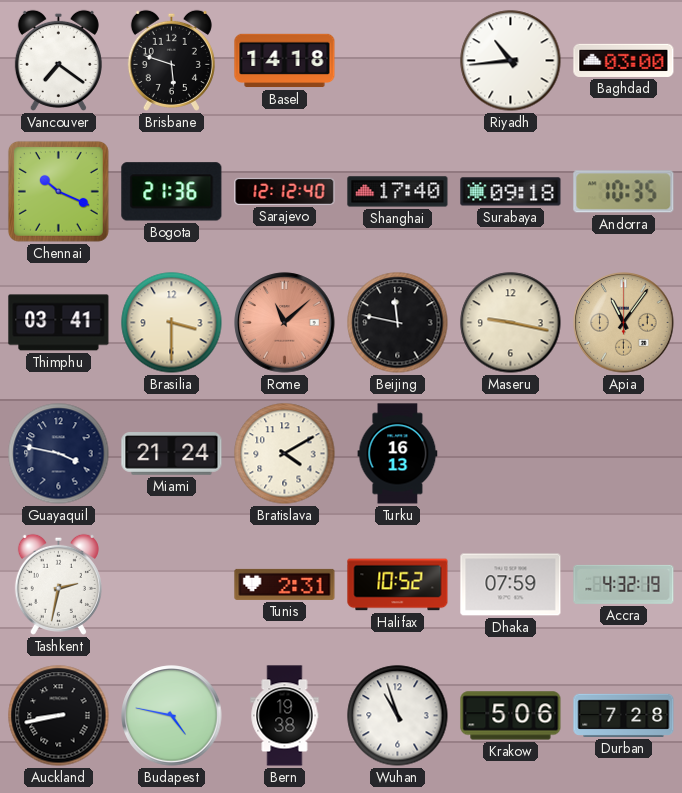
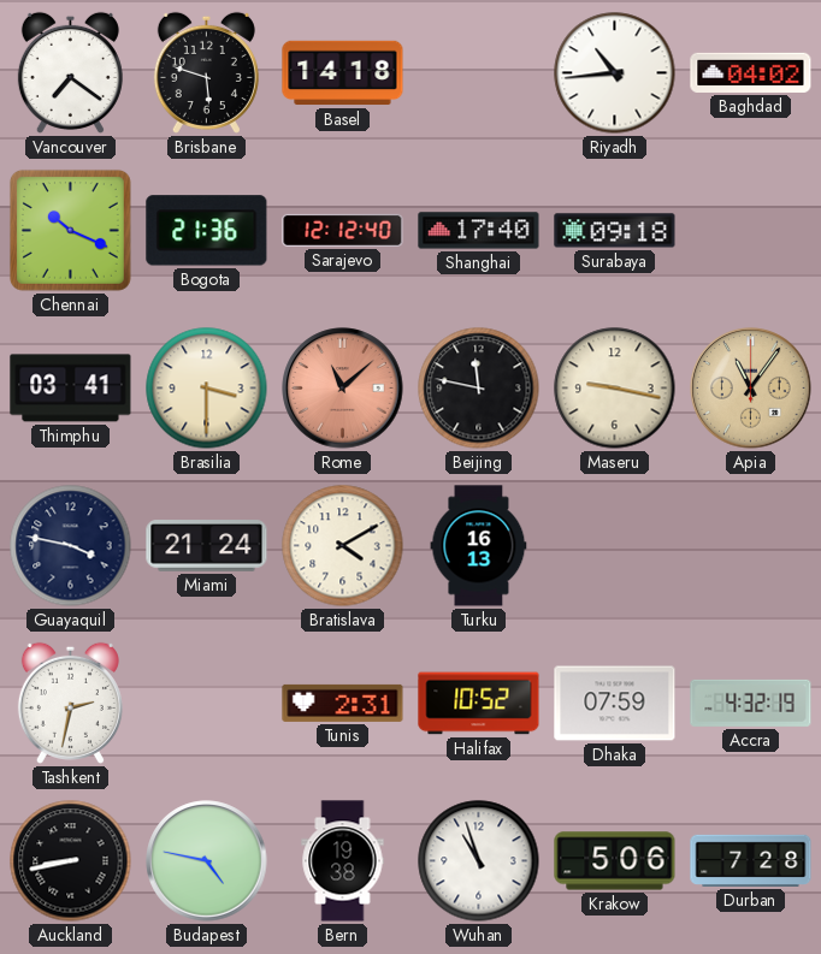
Baghdad: 03:00 -> 04:02 (751, 72)
Andorra: 10:35 -> none (624, 192)
